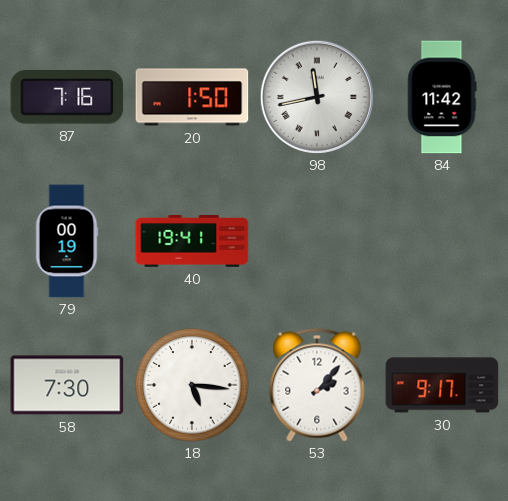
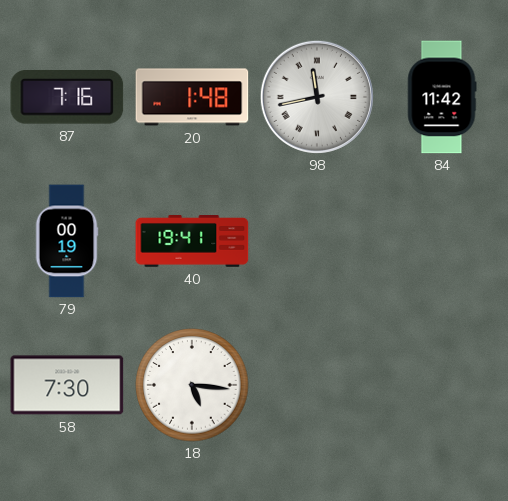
20: 1:50 -> 1:48 (192, 97)
53: 2:07 -> none (317, 385)
30: 9:17 -> none (442, 385)
